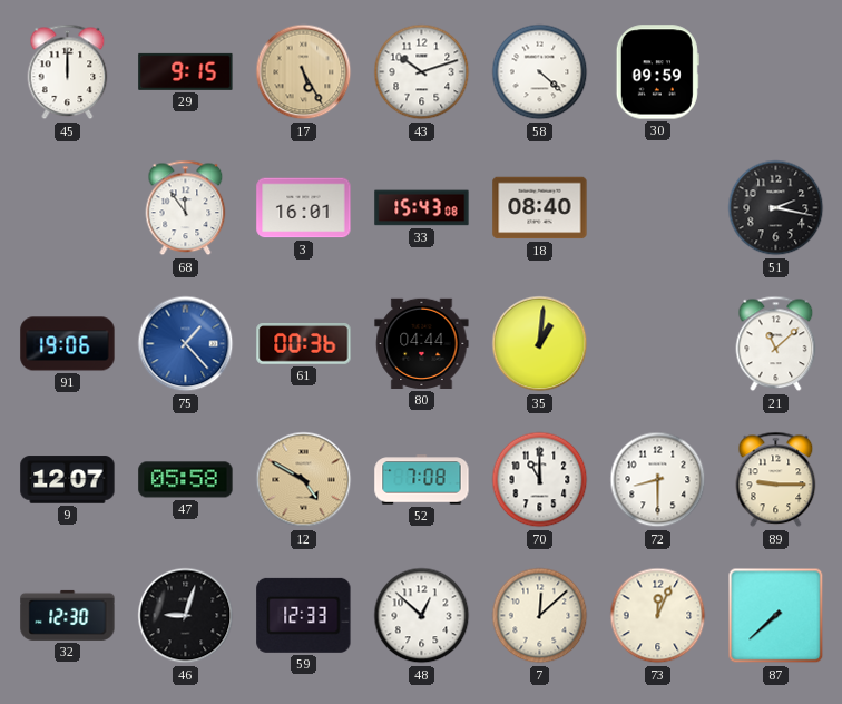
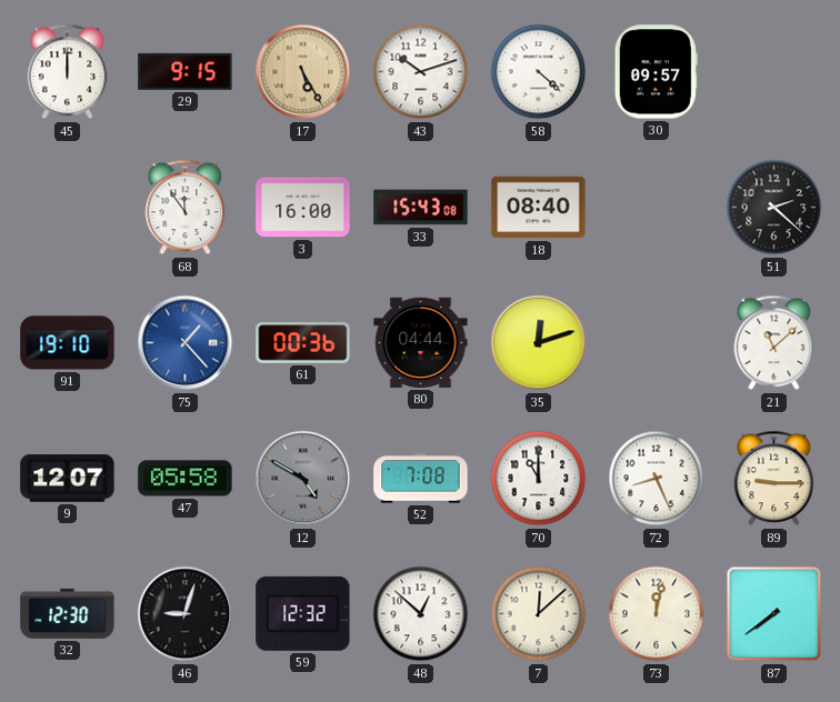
30: 09:59 -> 09:57 (656, 72)
3: 16:01 -> 16:00 (303, 208)
51: 2:17 -> 2:22 (774, 208)
91: 19:06 -> 19:10 (68, 343)
35: 1:01 -> 12:12 (539, 343)
12 dial: champagne -> grey (303, 479)
72: 8:30 -> 8:26 (657, 479)
59: 12:33 -> 12:32 (303, 613)
73: 12:04 -> 12:02 (657, 614)
87: 7:38 -> 7:39 (774, 614)
